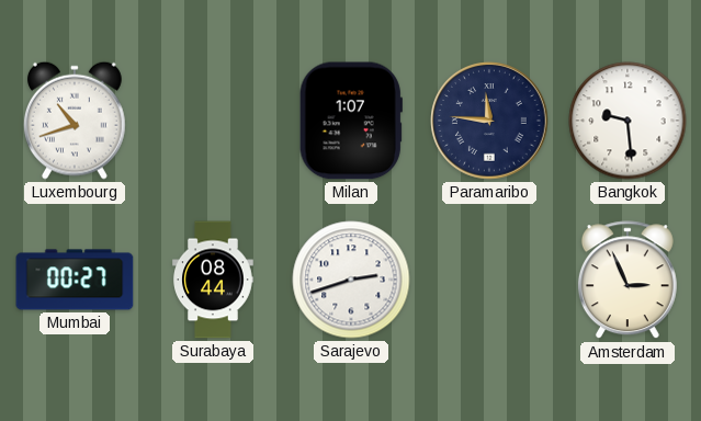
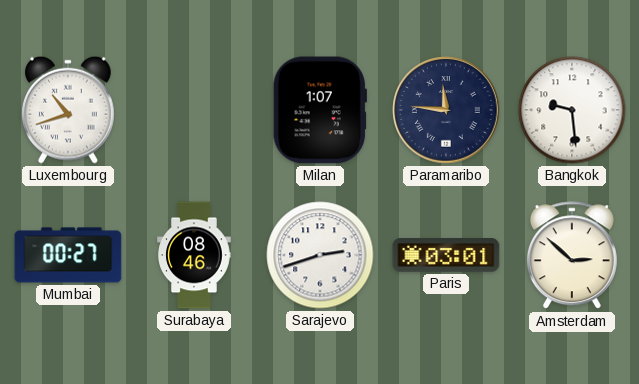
Surabaya: 08:44 -> 08:46 (194, 255)
Paris: none -> 03:01 (446, 255)
Amsterdam: 2:56 -> 2:52 (572, 256)
